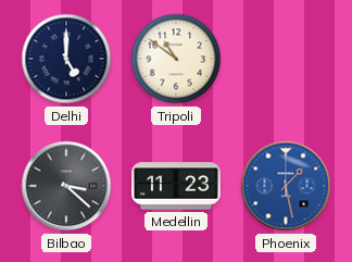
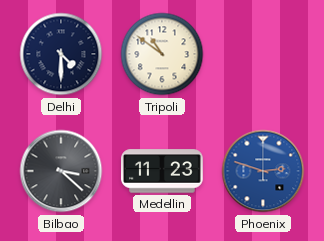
Delhi: 5:00 -> 4:30 (61, 54)
Phoenix: 1:28 -> 2:48 (263, 171)
